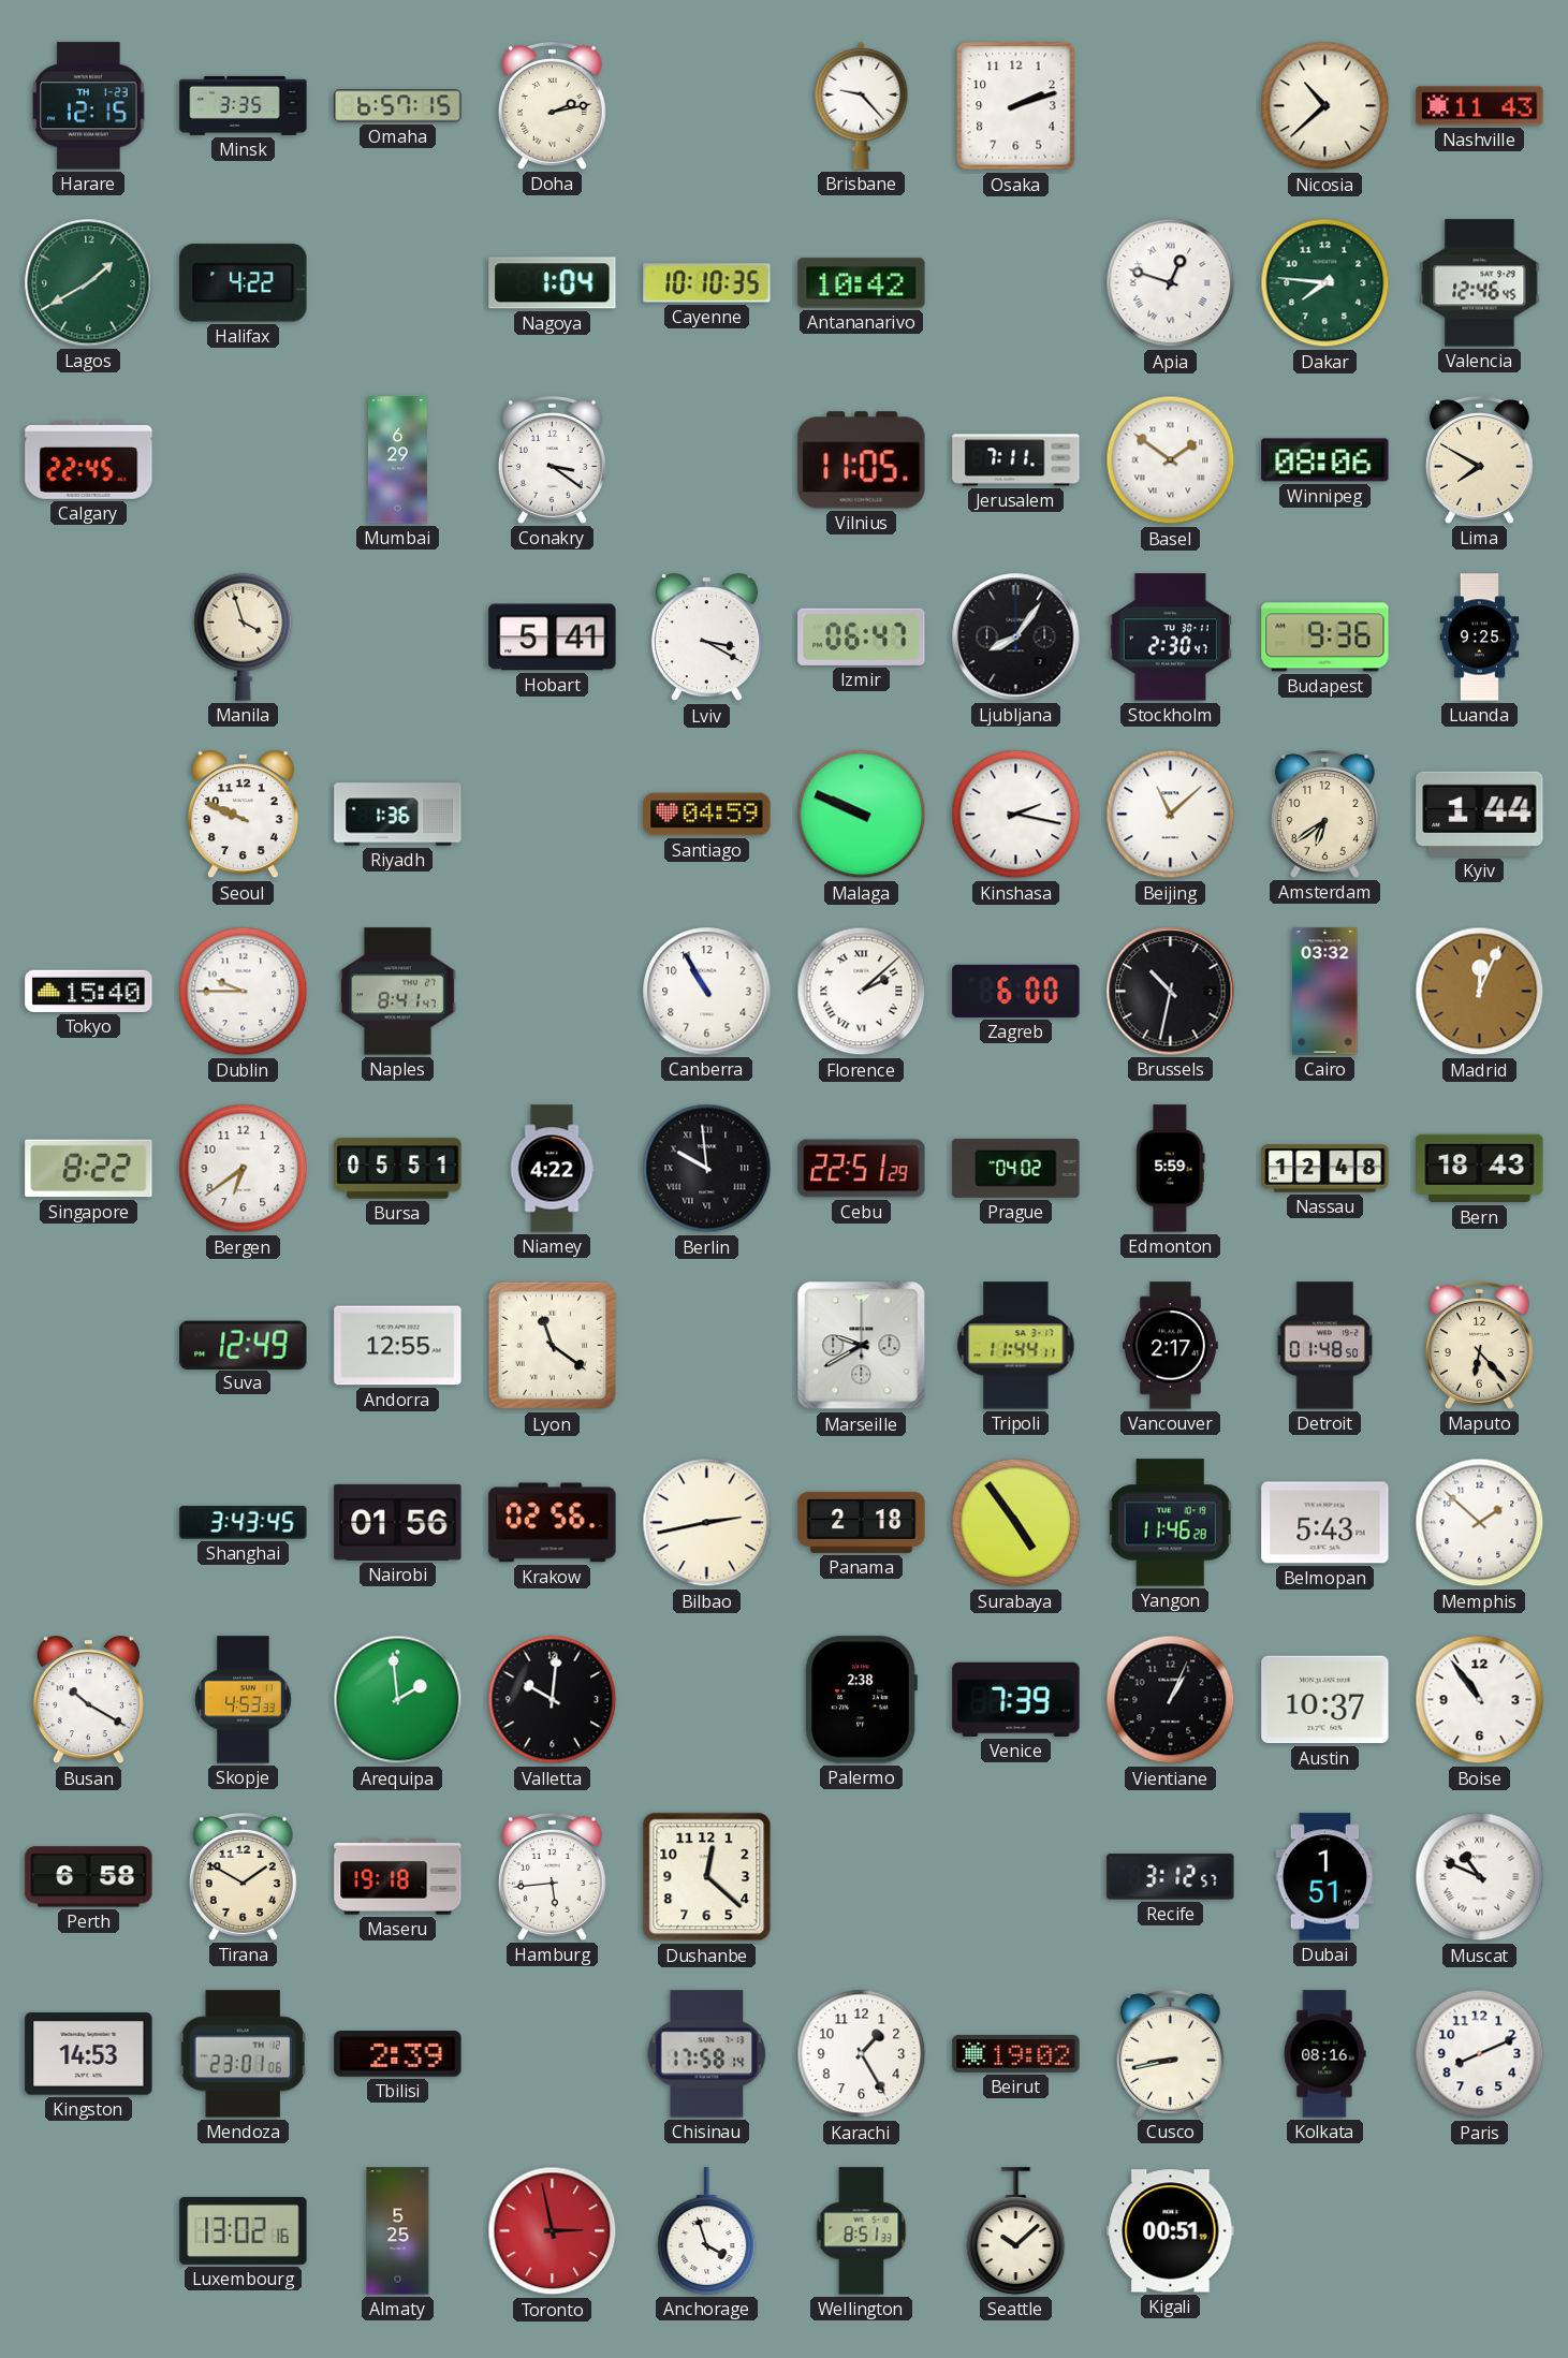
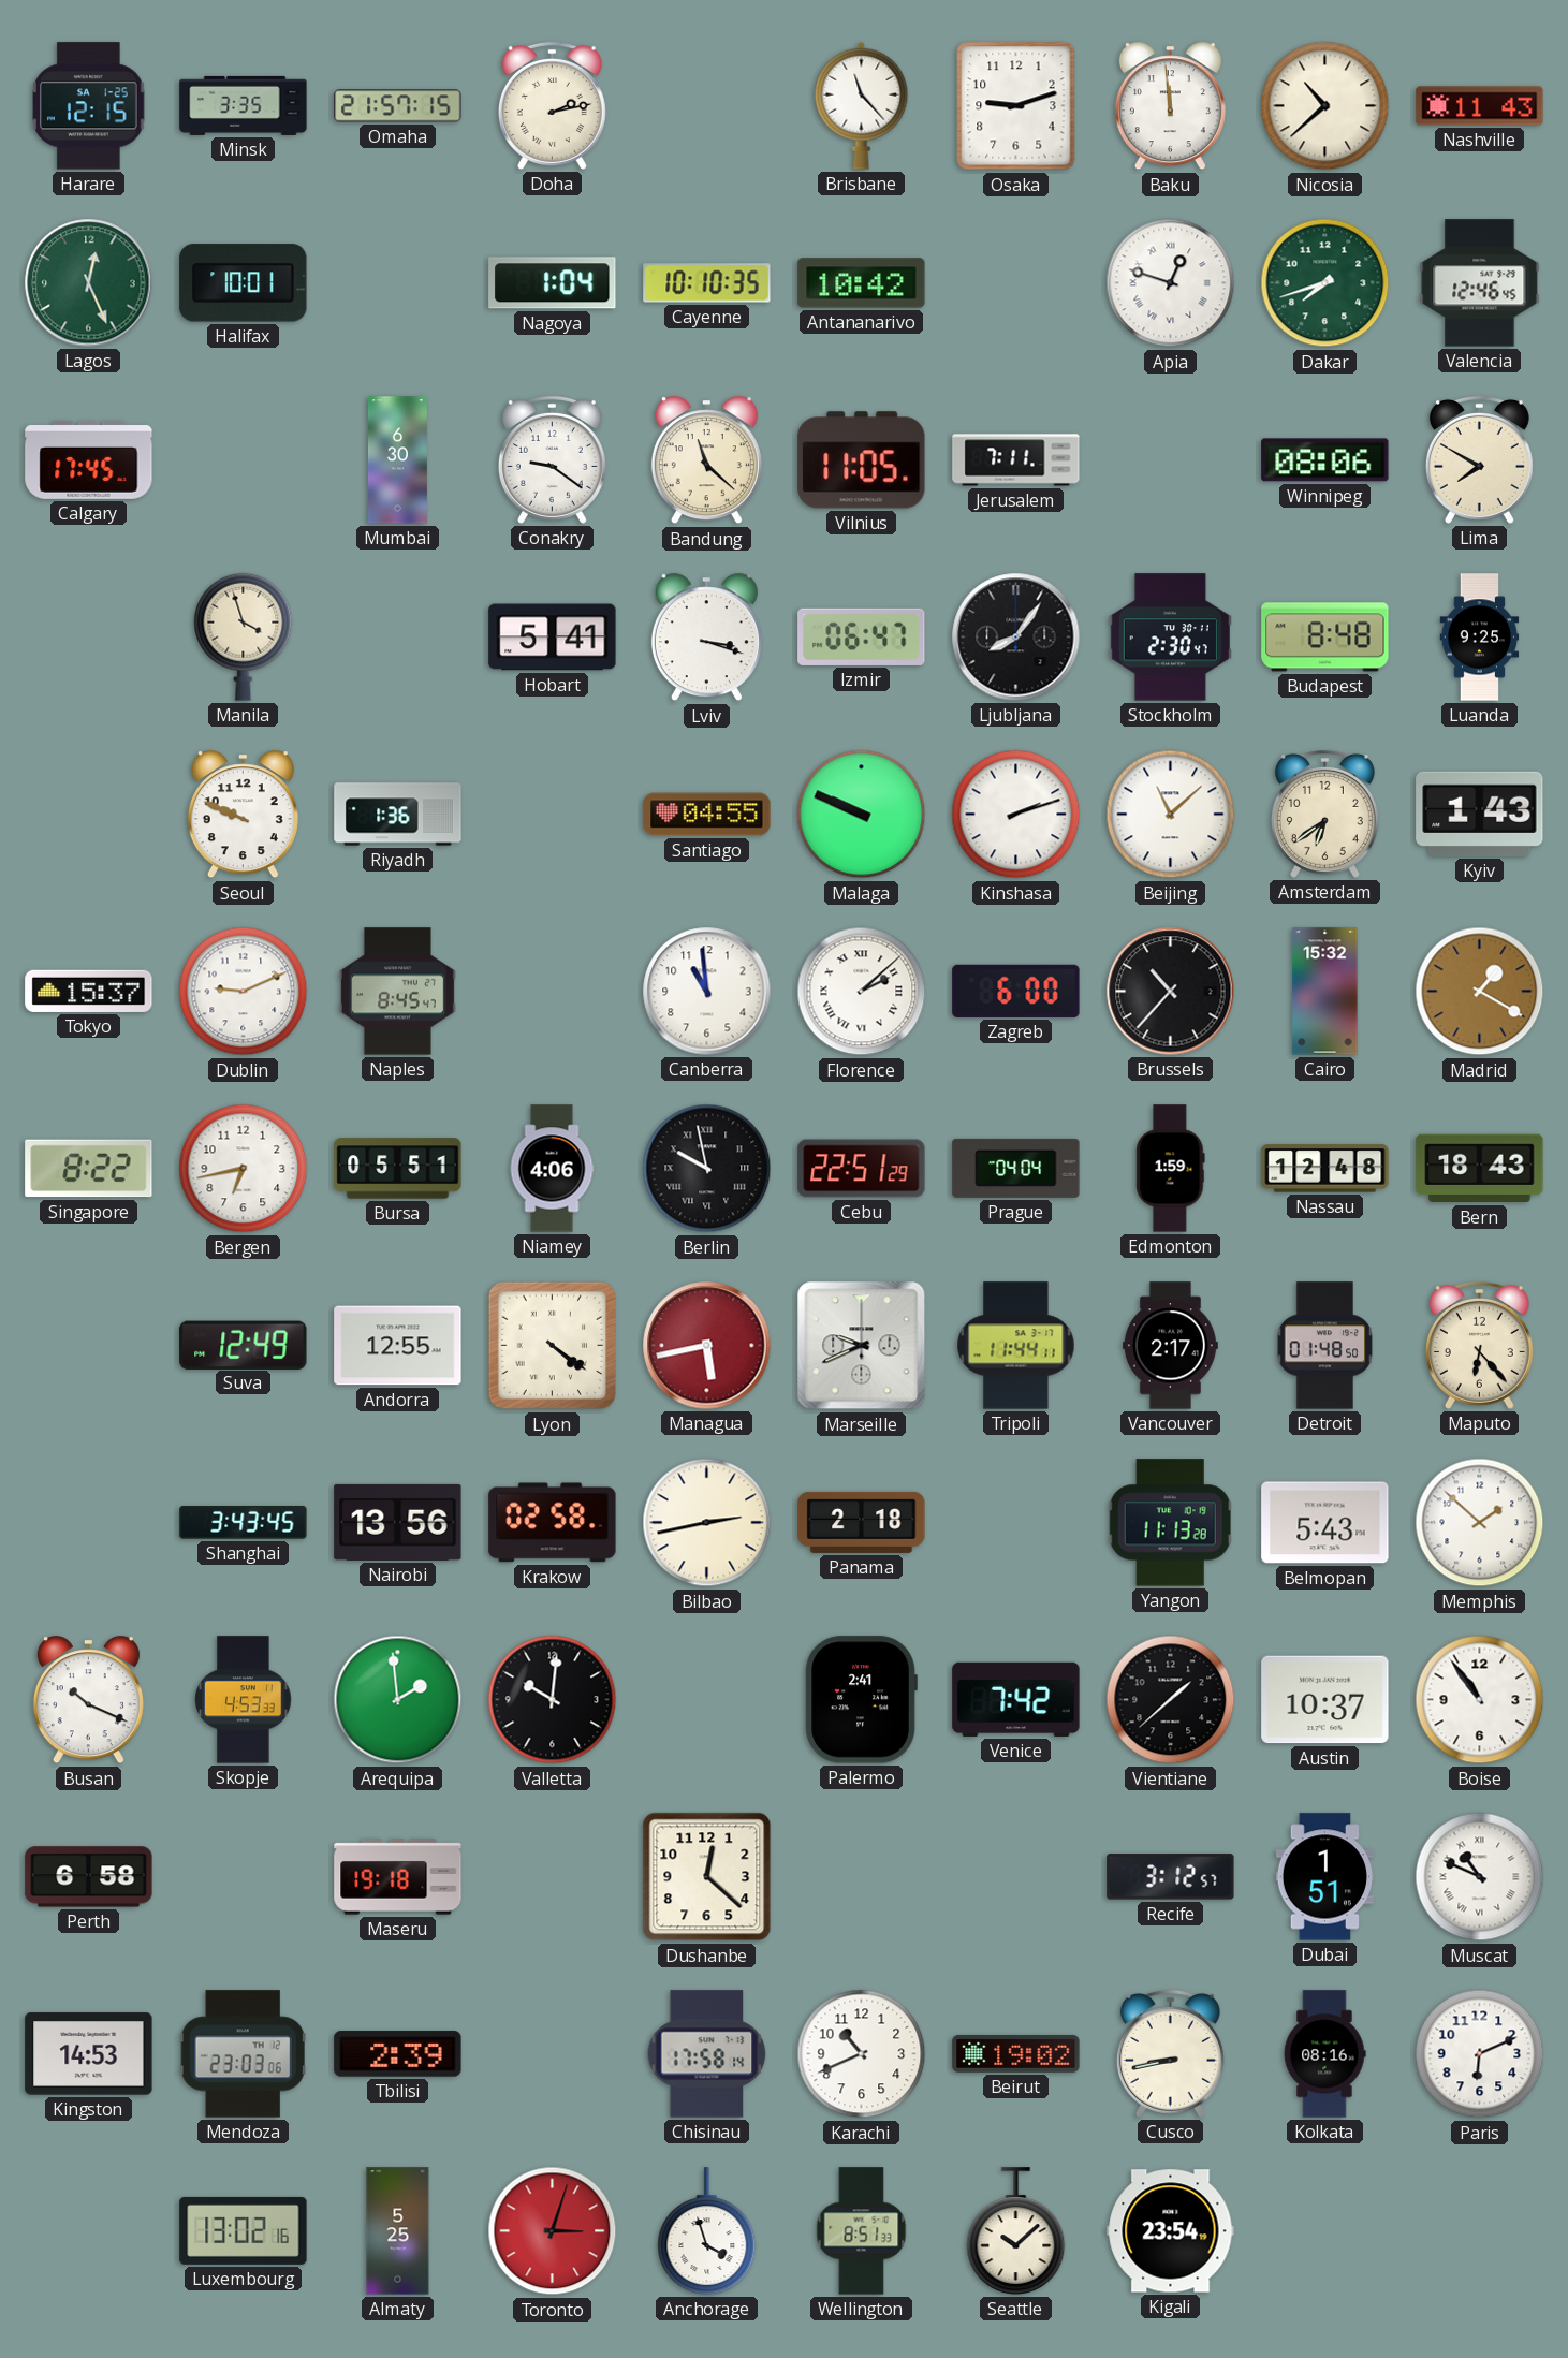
Harare date: TH 1-23 -> SA 1-25 (89, 106)
Omaha: 6:57 -> 21:57 (398, 106)
Brisbane: 9:23 -> 11:23 (862, 105)
Osaka: 2:12 -> 9:12 (1016, 106)
Baku: none -> 11:59 (1170, 106)
Lagos: 1:40 -> 12:26 (89, 283)
Halifax: 4:22 -> 10:01 (244, 283)
Dakar: 7:46 -> 7:42 (1325, 283)
Calgary: 22:45 -> 17:45 (89, 459)
Mumbai: 6:29 -> 6:30 (397, 460)
Conakry: 3:21 -> 9:21 (552, 459)
Bandung: none -> 11:22 (706, 460)
Basel: 1:51 -> none (1171, 460)
Lviv: 3:20 -> 3:18 (706, 638)
Budapest: 9:36 -> 8:48 (1325, 638)
Santiago: 04:59 -> 04:55 (707, 815)
Kinshasa: 2:17 -> 2:12 (1016, 815)
Kyiv: 1:44 -> 1:43 (1480, 814)
Tokyo: 15:40 -> 15:37 (89, 991)
Dublin: 9:45 -> 9:11 (244, 992)
Naples: 8:41 -> 8:45 (397, 992)
Canberra: 10:55 -> 10:59 (707, 992)
Brussels: 10:32 -> 10:37 (1171, 992)
Cairo: 03:32 -> 15:32 (1325, 992)
Madrid: 12:04 -> 1:20 (1480, 992)
Bergen: 6:39 -> 6:43 (244, 1169)
Niamey: 4:22 -> 4:06 (552, 1169)
Berlin: 9:59 -> 9:58 (707, 1169)
Prague: 04:02 -> 04:04 (1016, 1168)
Edmonton: 5:59 -> 1:59 (1171, 1169)
Lyon: 11:21 -> 4:21 (553, 1346)
Managua: none -> 5:43 (707, 1346)
Marseille: 9:40 -> 9:41 (862, 1346)
Nairobi: 01:56 -> 13:56 (398, 1522)
Krakow: 02:56 -> 02:58 (553, 1523)
Surabaya: 4:54 -> none (1016, 1523)
Yangon: 11:46 -> 11:13 (1171, 1523)
Busan: 10:20 -> 10:19 (88, 1700)
Palermo: 2:38 -> 2:41 (861, 1700)
Venice: 7:39 -> 7:42 (1016, 1699)
Vientiane: 1:04 -> 1:38 (1171, 1700)
Tirana: 1:50 -> none (243, 1876)
Hamburg: 5:44 -> none (552, 1876)
Mendoza: 23:01 -> 23:03 (243, 2054)
Karachi: 1:25 -> 10:41 (862, 2054)
Paris: 8:11 -> 6:11 (1480, 2054)
Toronto: 2:58 -> 3:03 (553, 2231)
Kigali: 00:51 -> 23:54 (1171, 2231)
